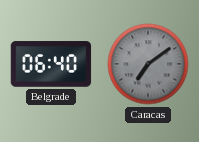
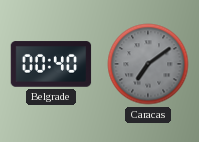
Belgrade: 06:40 -> 00:40 (51, 64)
